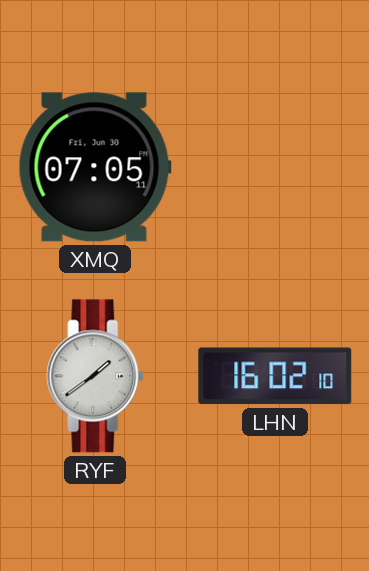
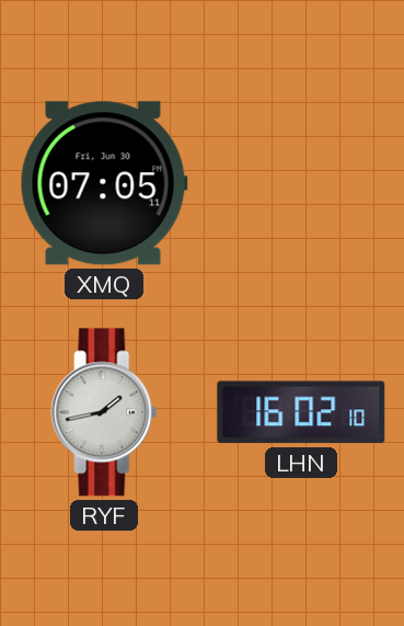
RYF: 1:39 -> 1:43 (104, 412)
